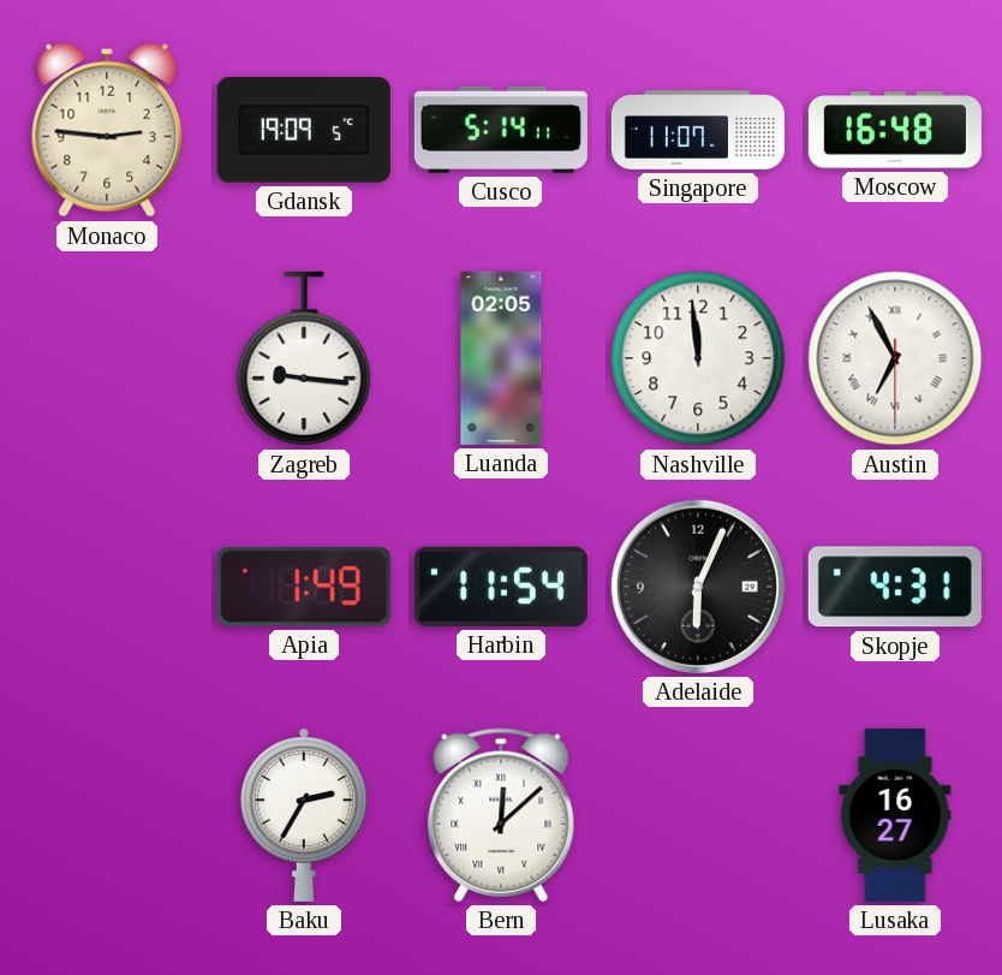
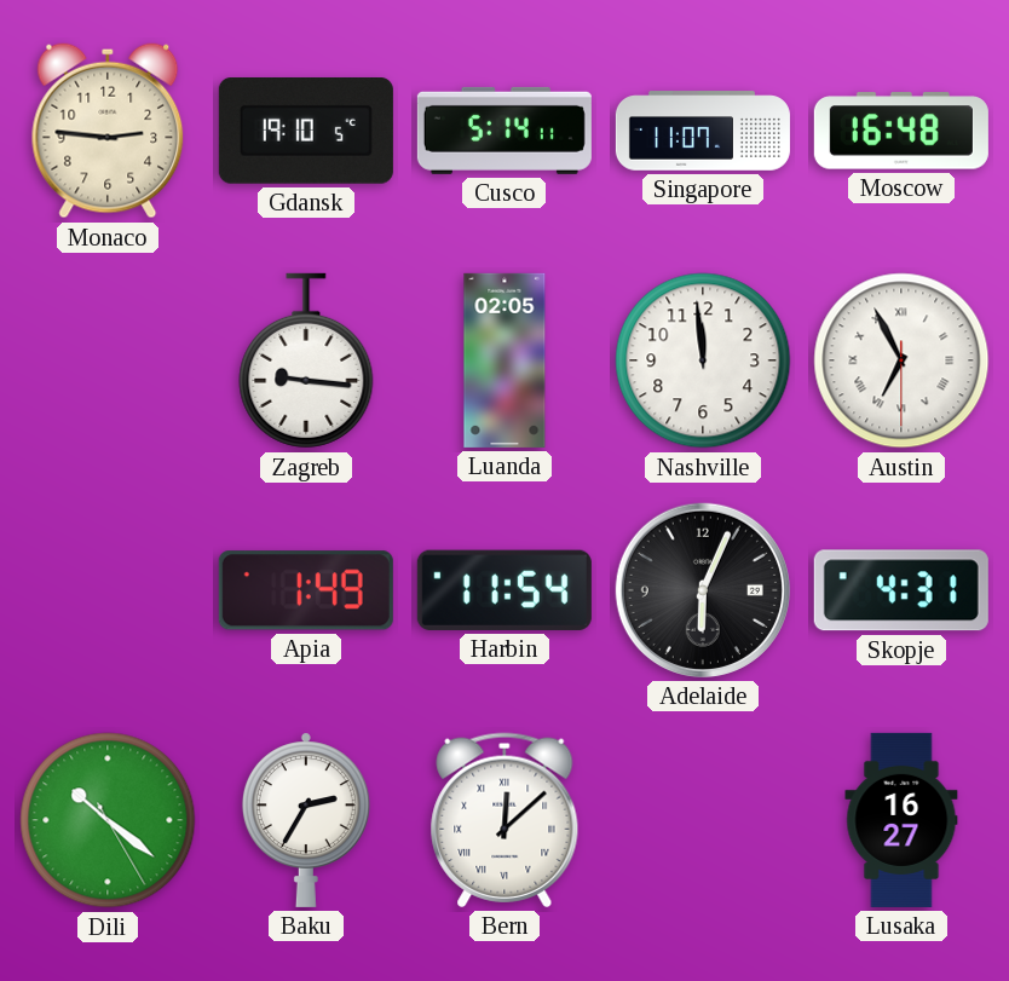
Gdansk: 19:09 -> 19:10 (306, 132)
Dili: none -> 10:21 (108, 820)
